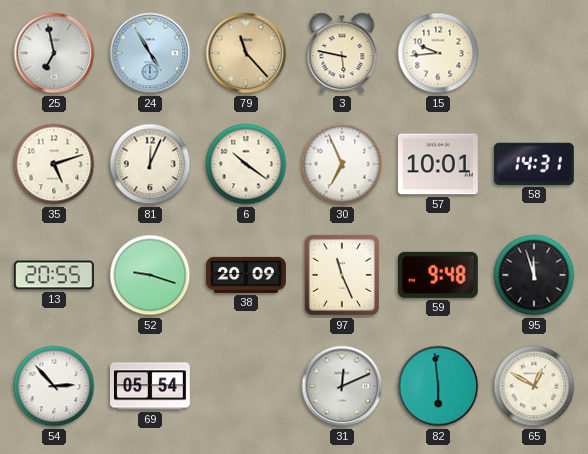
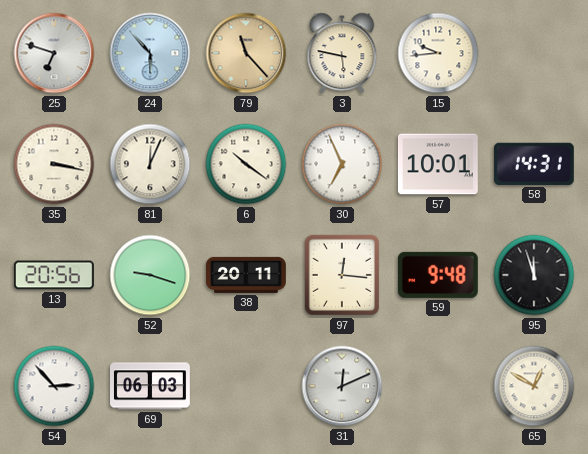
25: 6:58 -> 6:48 (54, 53)
24: 4:55 -> 5:53 (150, 53)
35: 5:12 -> 3:17 (54, 164)
13: 20:55 -> 20:56 (54, 275)
38: 20:09 -> 20:11 (247, 275)
97: 11:26 -> 12:16 (341, 275)
69: 05:54 -> 06:03 (151, 386)
82: 5:59 -> none (438, 386)
